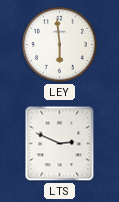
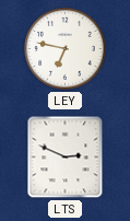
LEY: 5:59 -> 6:47 (66, 49)
